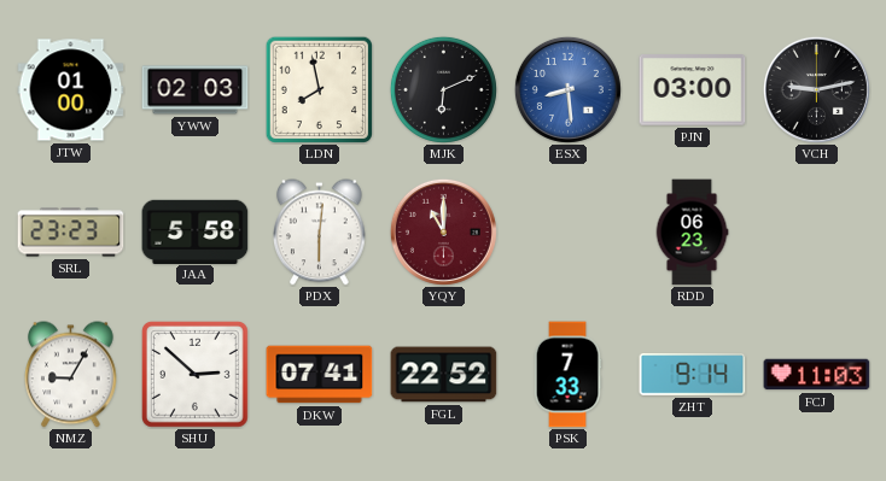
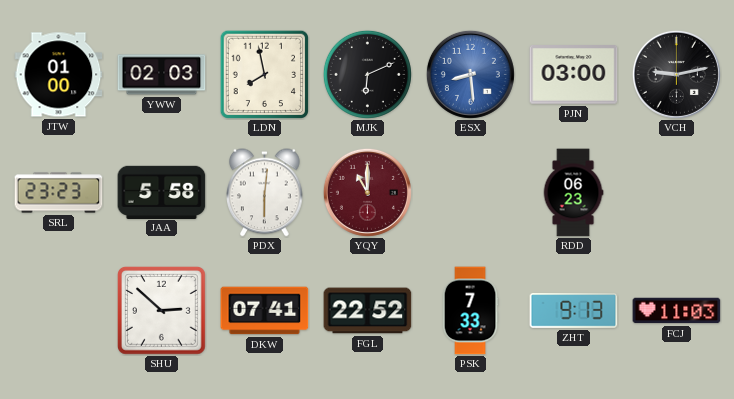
NMZ: 9:05 -> none (71, 375)
ZHT: 9:14 -> 9:13 (574, 311)
